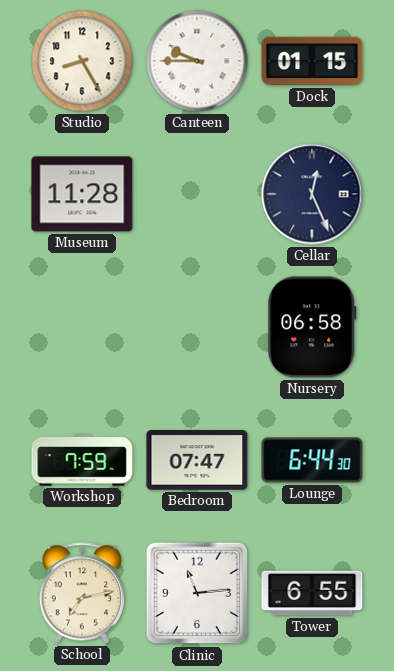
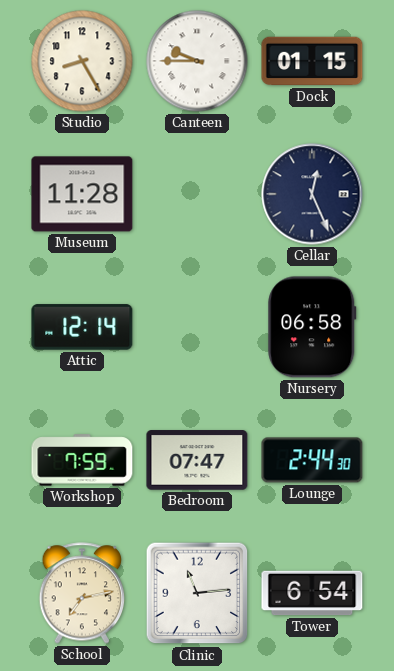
Attic: none -> 12:14 (82, 327)
Lounge: 6:44 -> 2:44 (312, 460)
Tower: 6:55 -> 6:54 (312, 593)
